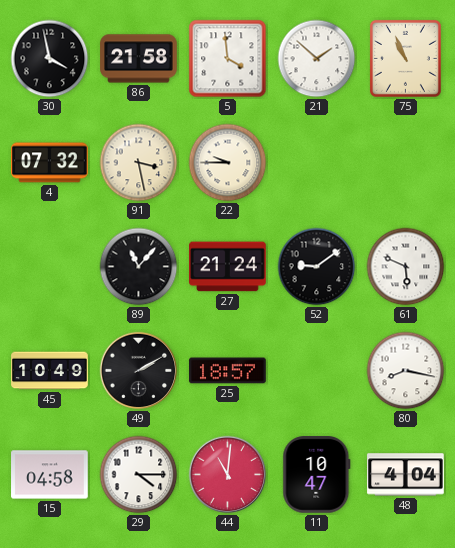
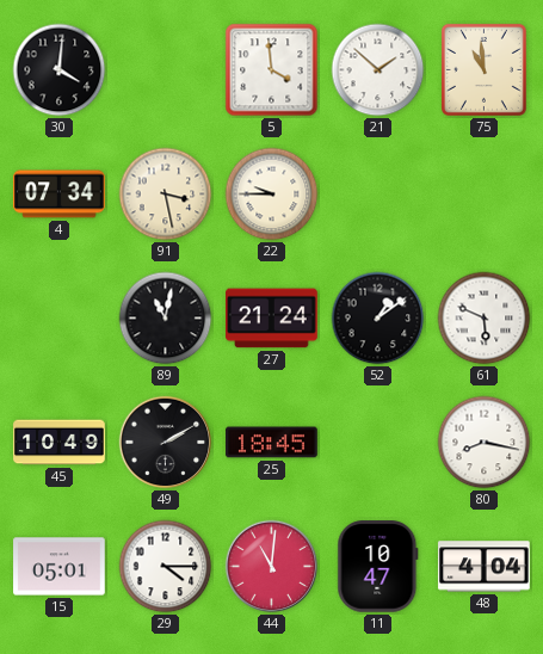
30: 3:58 -> 4:01 (60, 70)
86: 21:58 -> none (139, 59)
75: 10:56 -> 10:59 (483, 69)
4: 07:32 -> 07:34 (60, 195)
89: 11:07 -> 11:02 (166, 319)
52: 9:09 -> 1:09 (378, 319)
25: 18:57 -> 18:45 (272, 443)
15: 04:58 -> 05:01 (60, 567)
